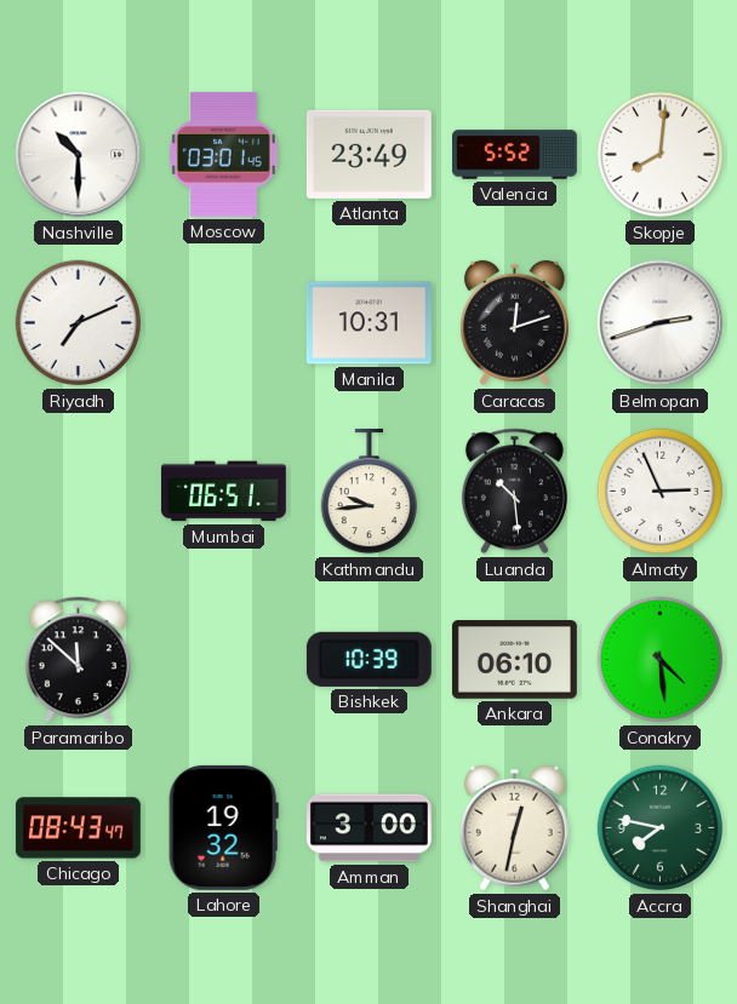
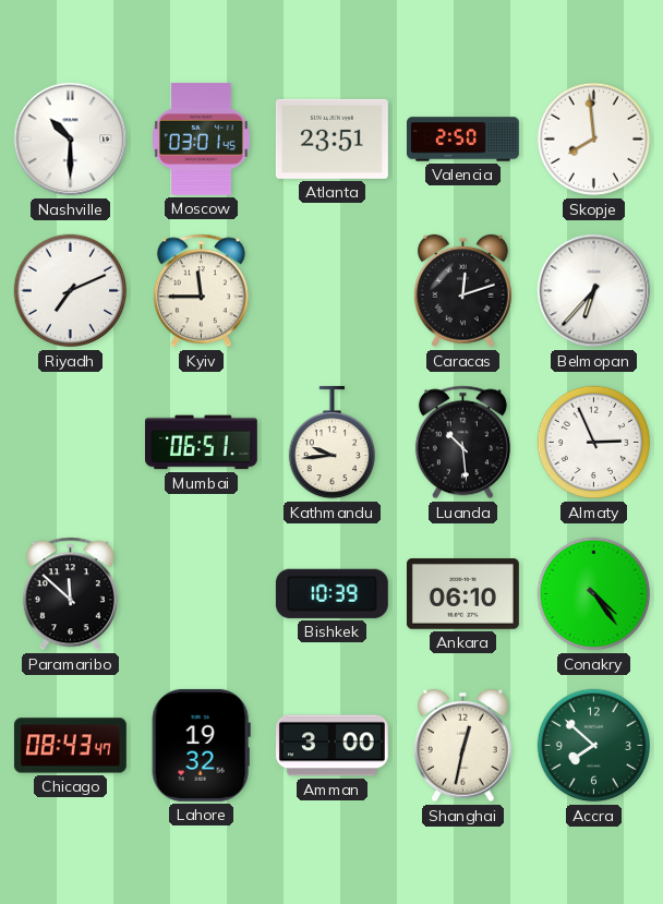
Atlanta: 23:49 -> 23:51 (331, 138)
Valencia: 5:52 -> 2:50 (463, 140)
Skopje: 8:01 -> 7:59 (594, 140)
Kyiv: none -> 11:45 (201, 291)
Manila: 10:31 -> none (368, 323)
Belmopan: 2:42 -> 6:37 (594, 291)
Conakry: 4:29 -> 4:24 (594, 594)
Accra: 7:47 -> 7:52 (594, 746)
